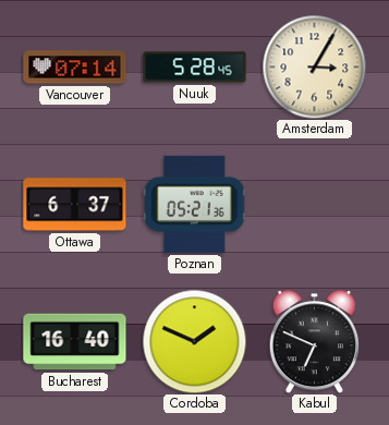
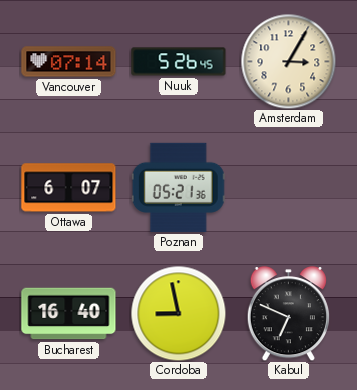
Nuuk: 5:28 -> 5:26 (179, 62)
Ottawa: 6:37 -> 6:07 (69, 188)
Cordoba: 1:49 -> 8:58 (178, 313)
